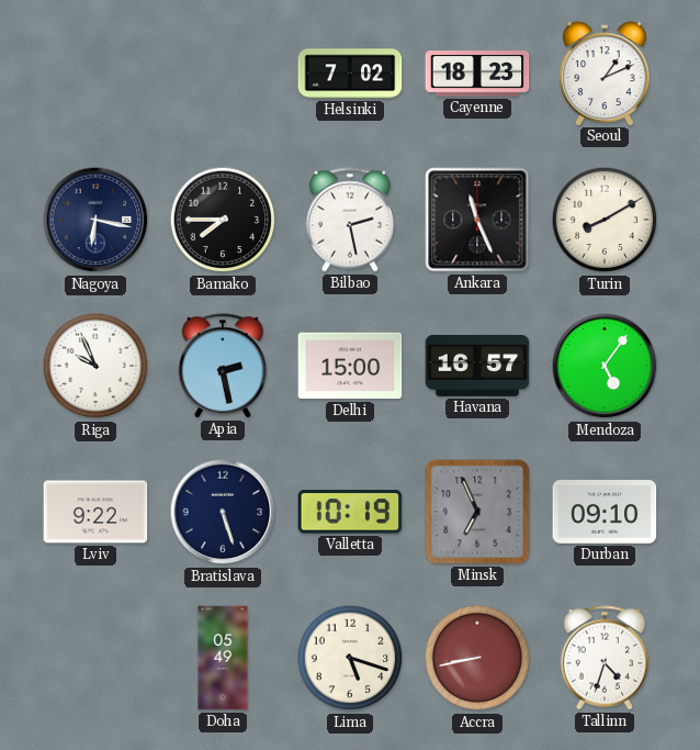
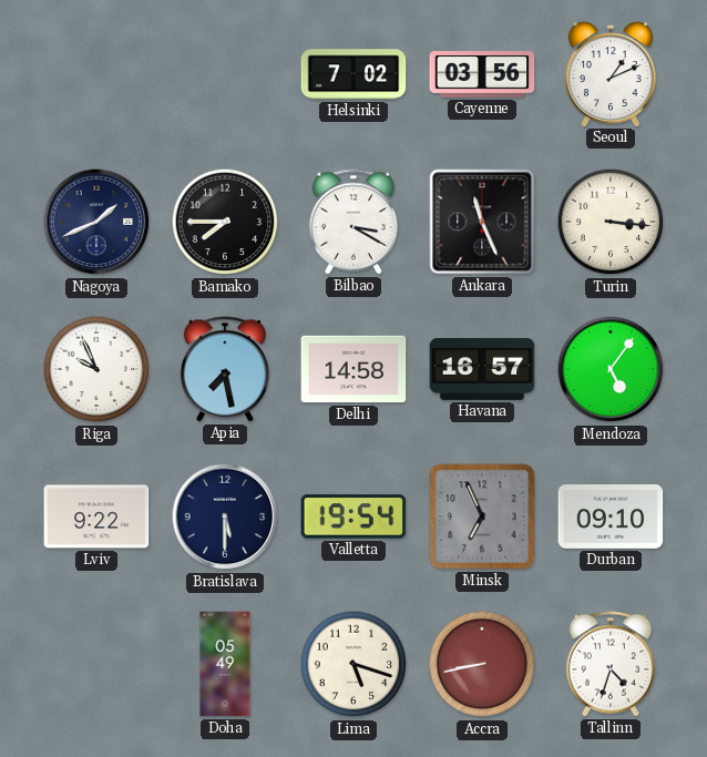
Cayenne: 18:23 -> 03:56 (482, 75)
Nagoya: 6:17 -> 1:41 (96, 222)
Bilbao: 2:28 -> 3:20 (352, 222)
Turin: 8:10 -> 3:16 (611, 222)
Apia: 2:28 -> 7:28 (224, 369)
Delhi: 15:00 -> 14:58 (353, 369)
Bratislava: 5:27 -> 5:30 (225, 516)
Valletta: 10:19 -> 19:54 (353, 516)
